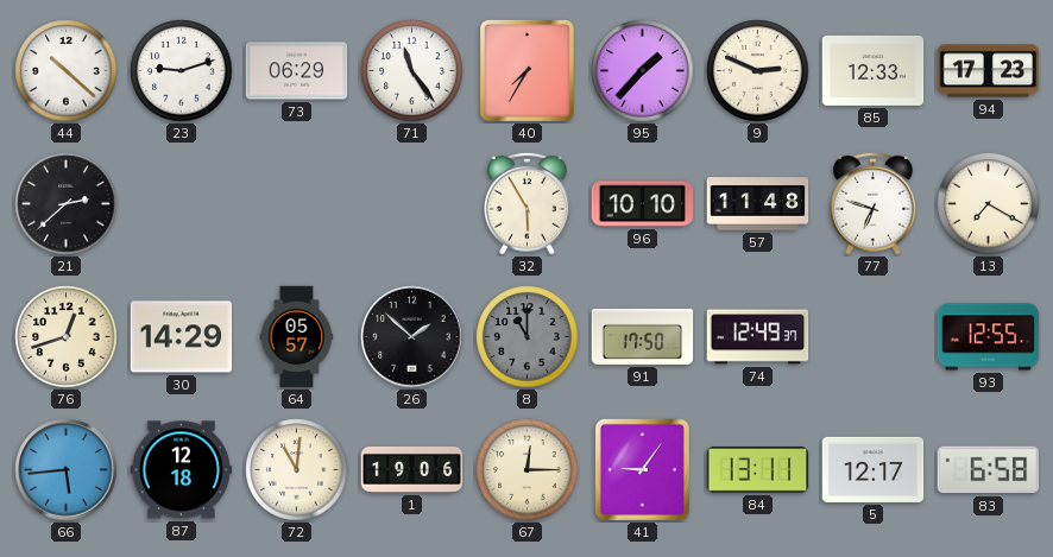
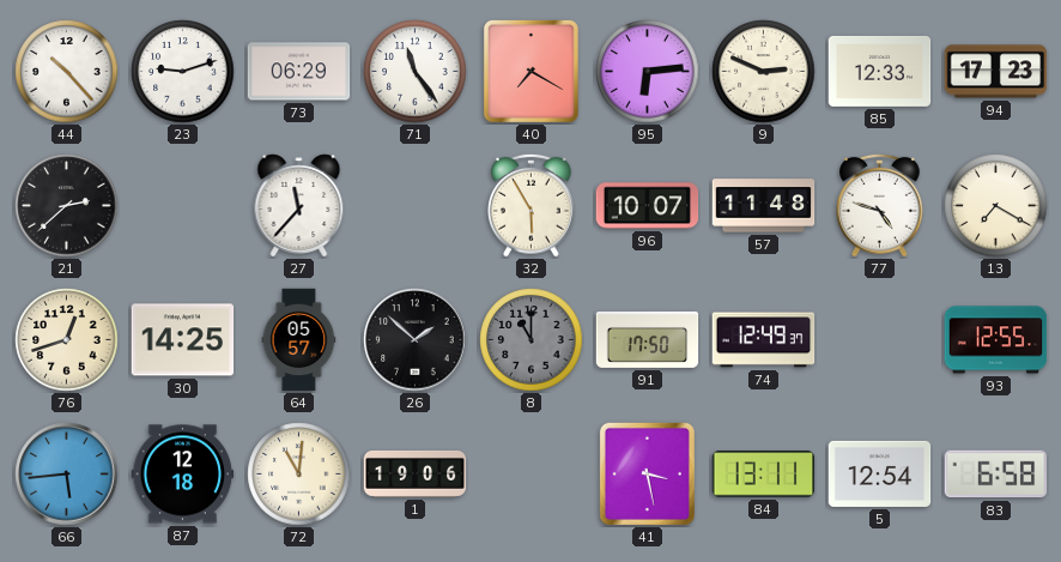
44: 10:22 -> 10:23 (67, 72)
40: 7:35 -> 7:20 (530, 71)
95: 1:37 -> 6:14 (648, 72)
27: none -> 11:37 (299, 206)
96: 10:10 -> 10:07 (648, 206)
77: 6:48 -> 4:48 (880, 205)
30: 14:29 -> 14:25 (183, 340)
67: 12:15 -> none (528, 470)
41: 9:06 -> 3:28 (647, 473)
5: 12:17 -> 12:54 (880, 473)
